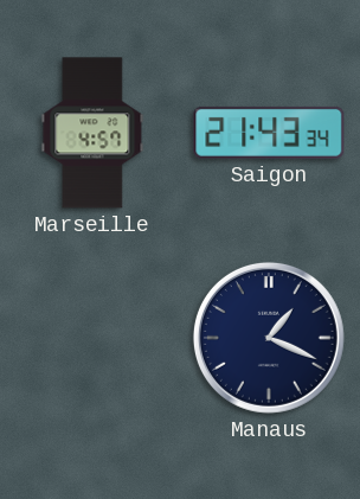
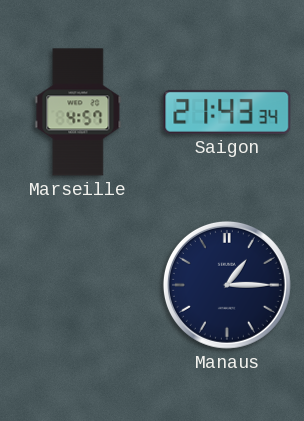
Manaus: 1:19 -> 1:15 (227, 285)
